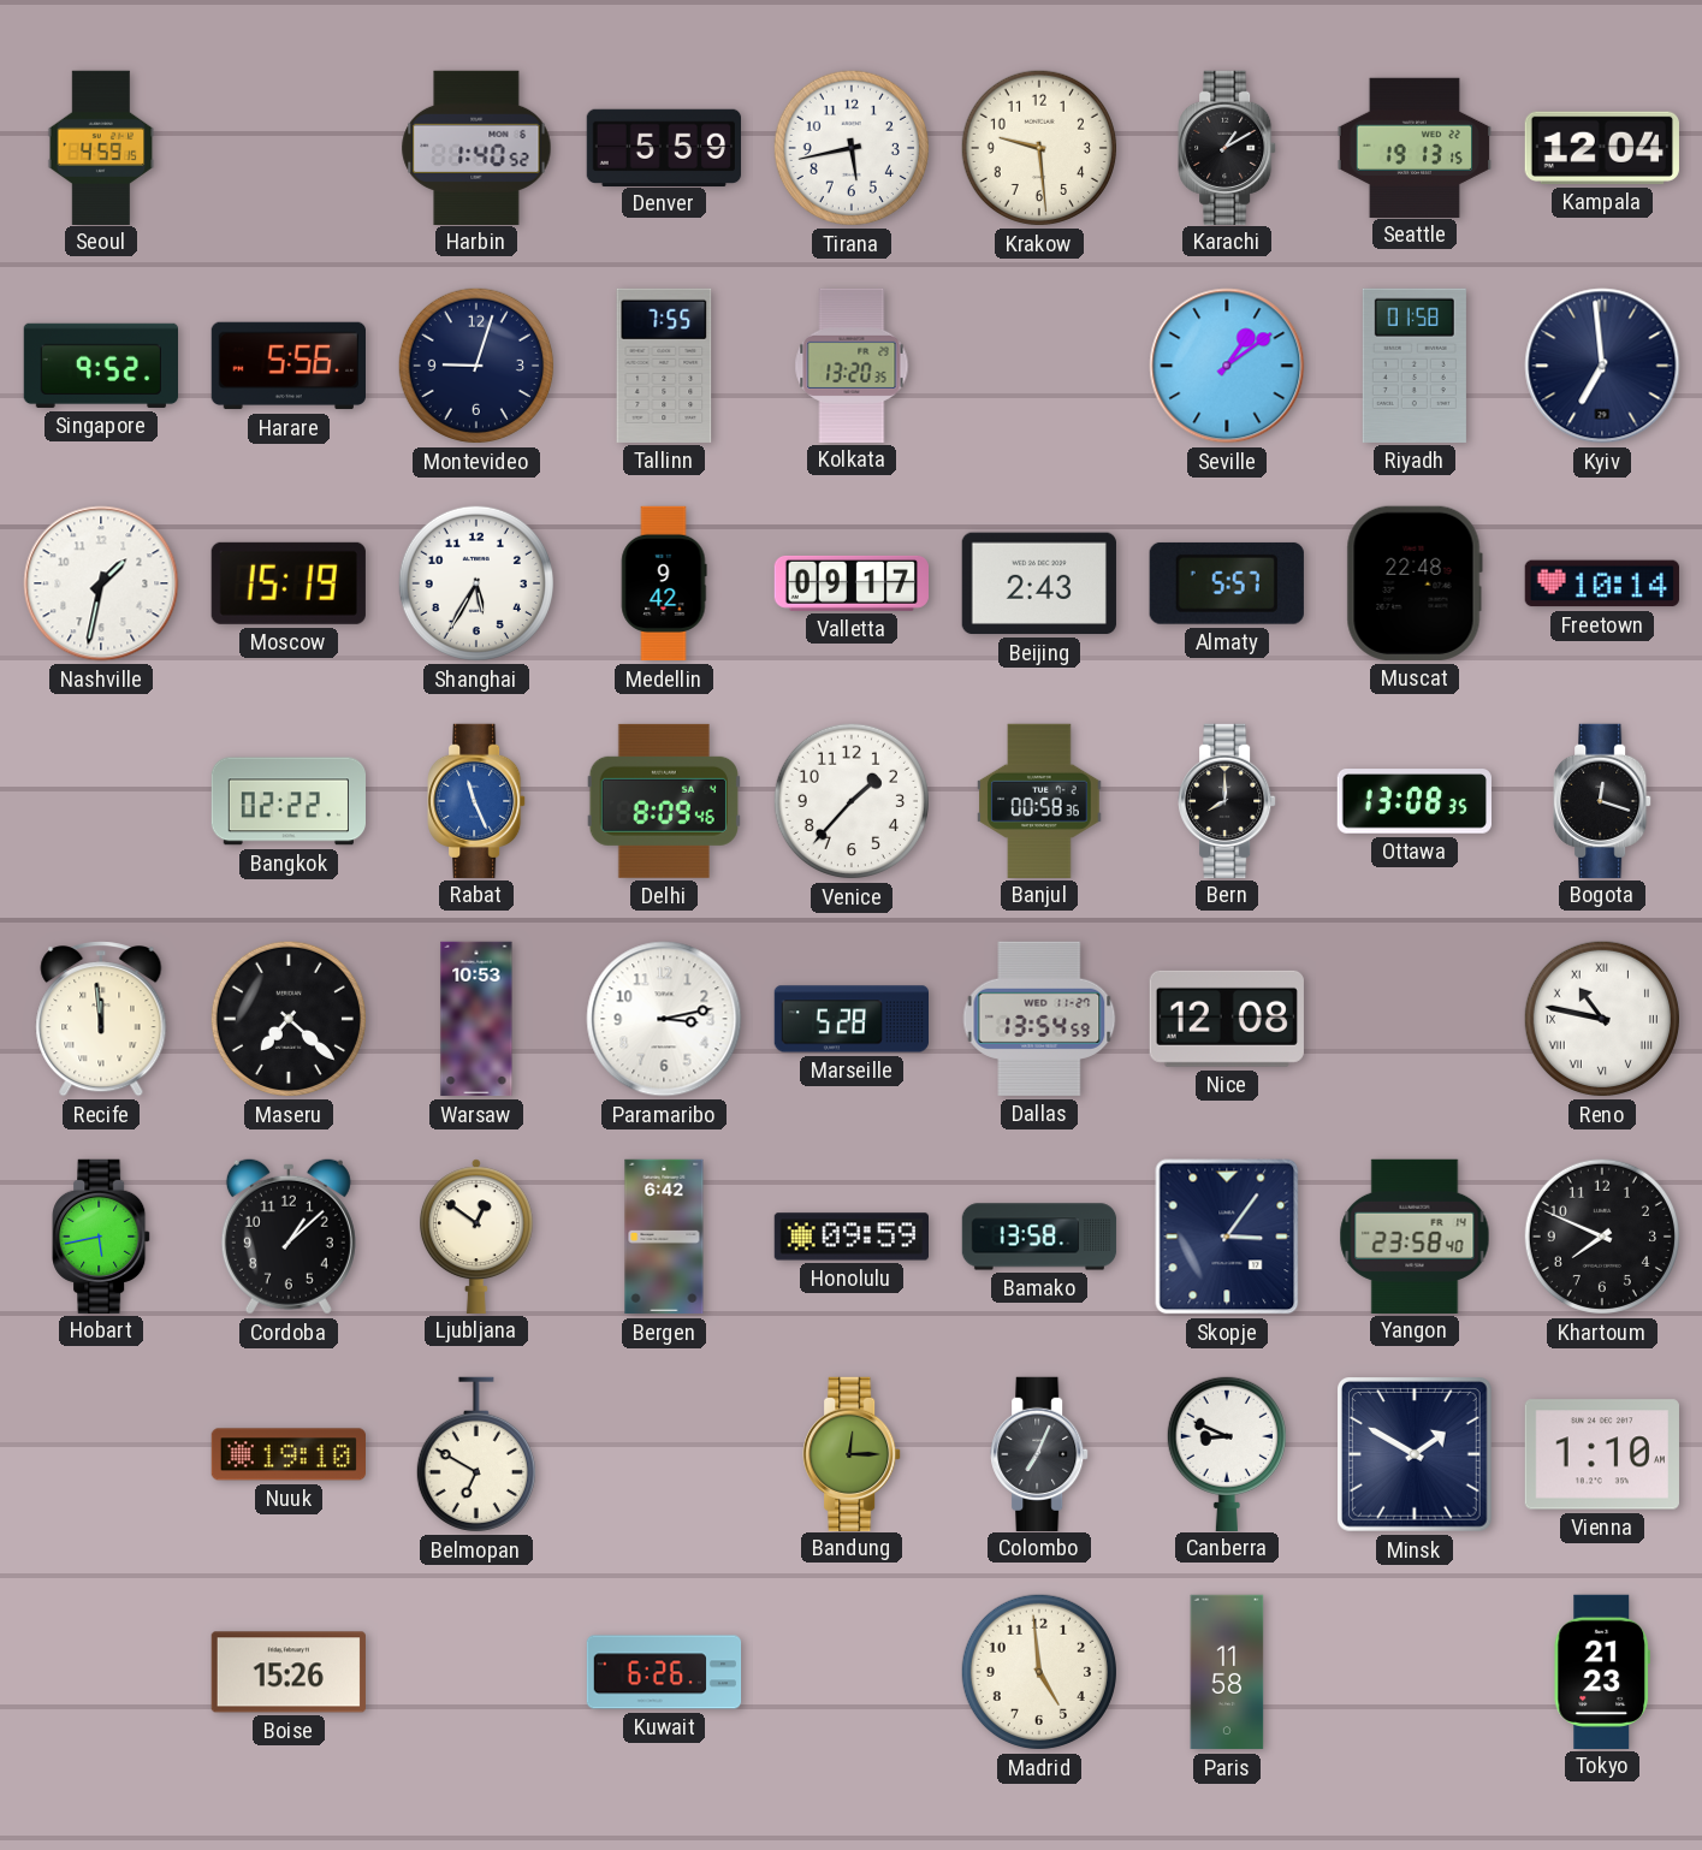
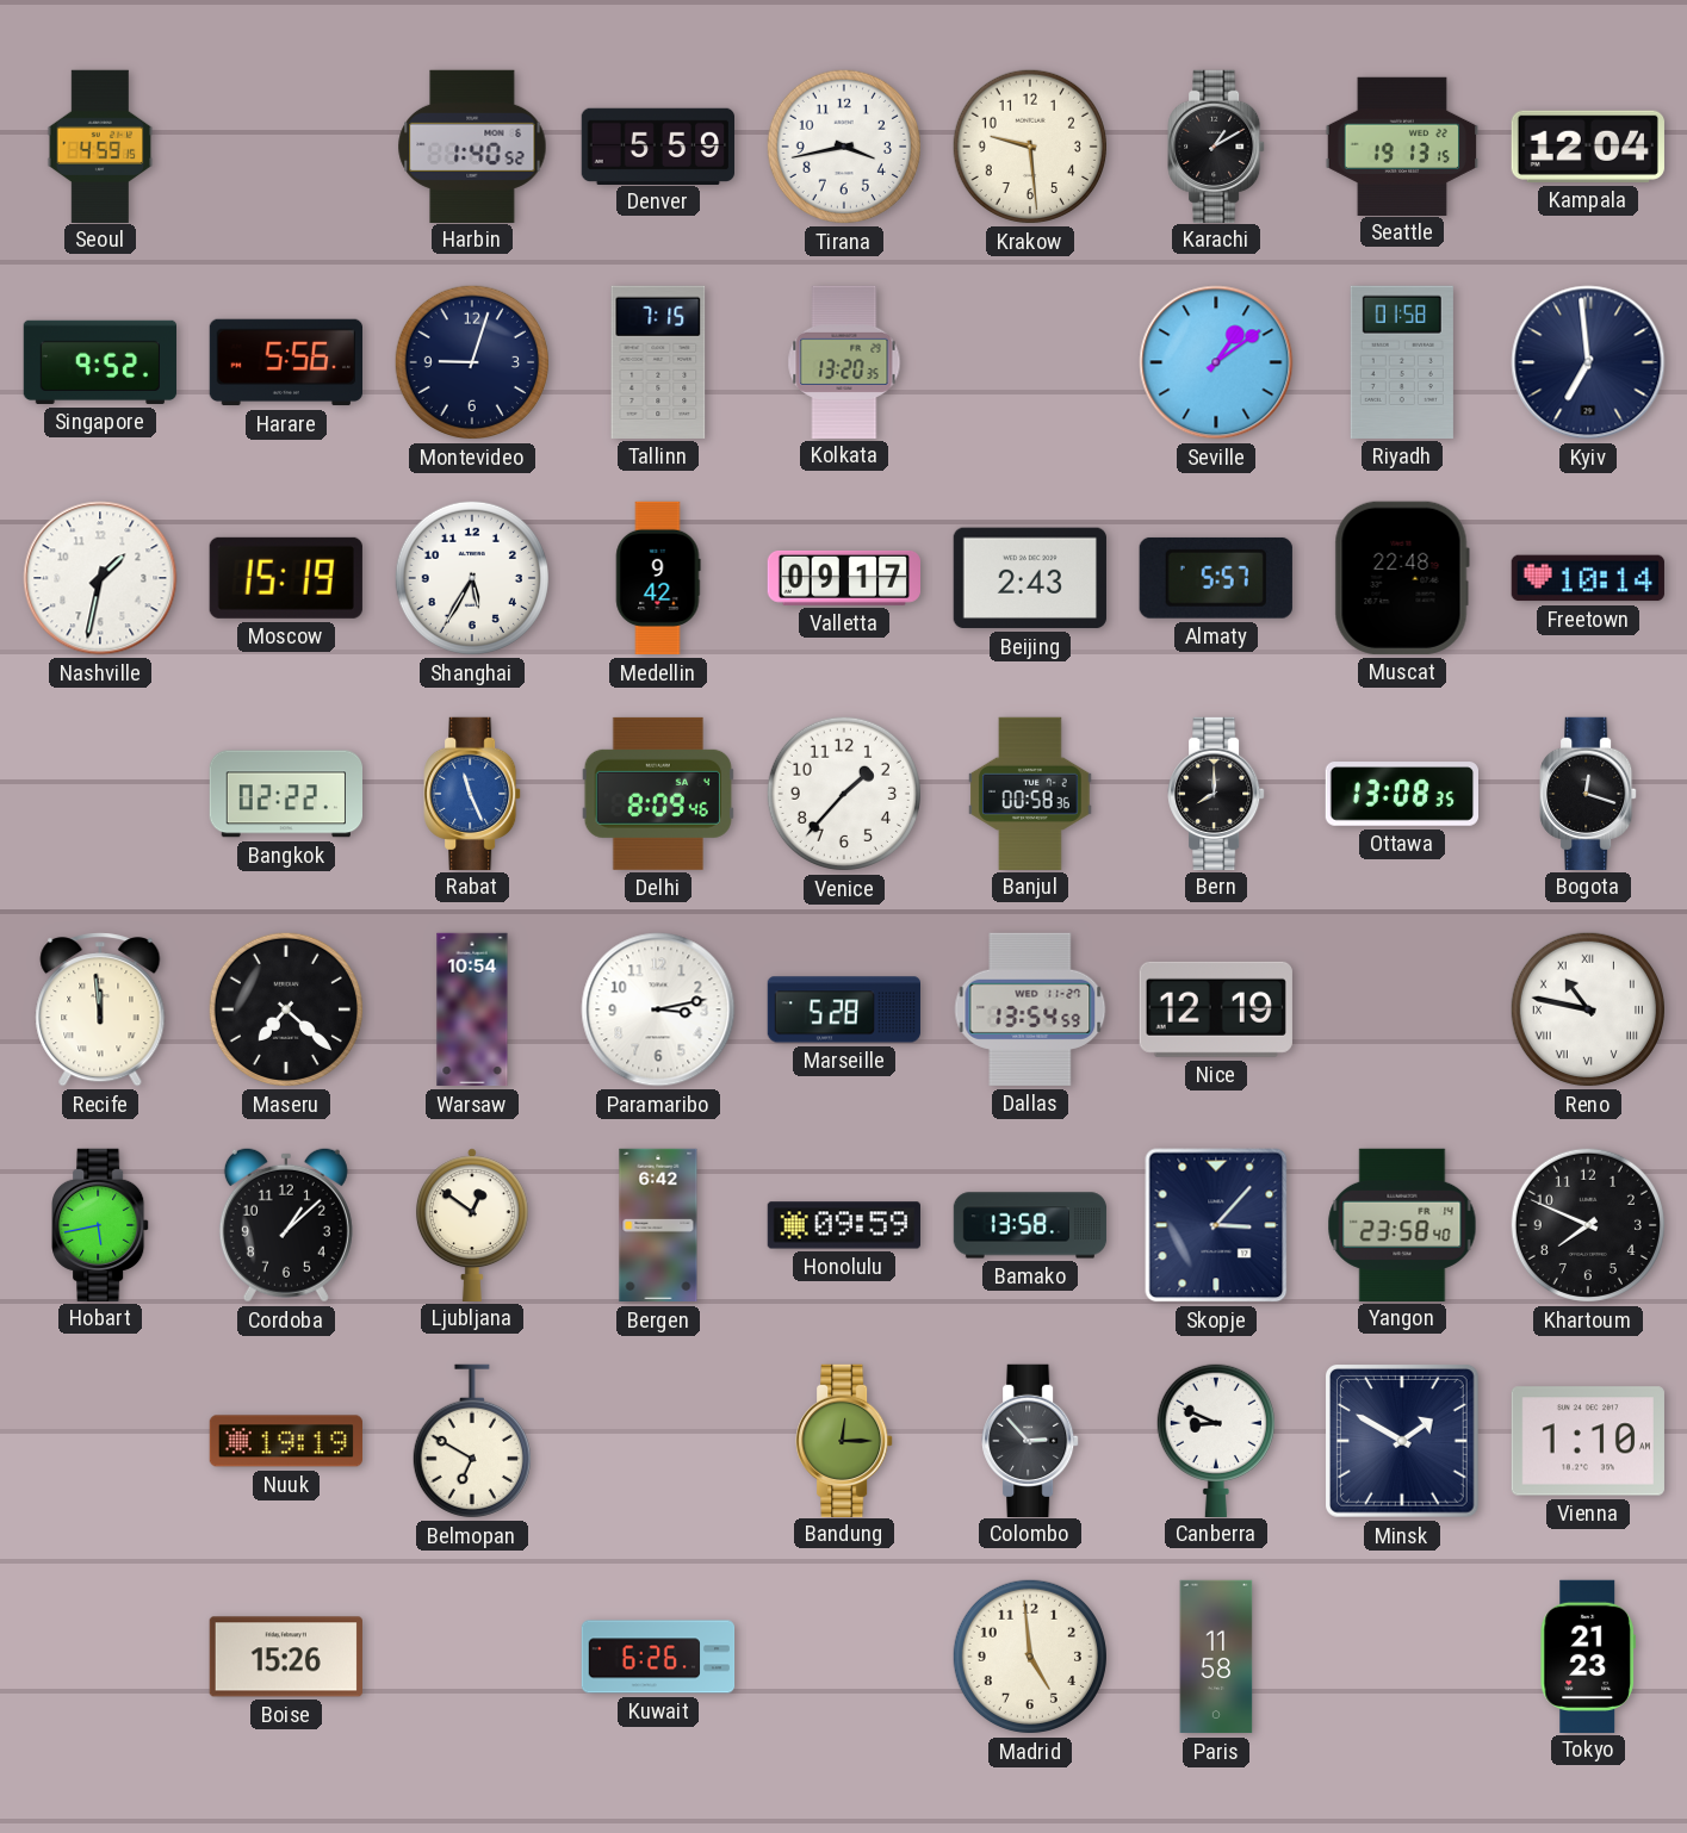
Tirana: 5:43 -> 3:43 (844, 147)
Tallinn: 7:55 -> 7:15 (658, 362)
Warsaw: 10:53 -> 10:54 (472, 1009)
Nice: 12:08 -> 12:19 (1216, 1009)
Skopje: 3:06 -> 3:07 (1216, 1225)
Nuuk: 19:10 -> 19:19 (285, 1441)
Colombo: 7:04 -> 2:53 (1030, 1440)
